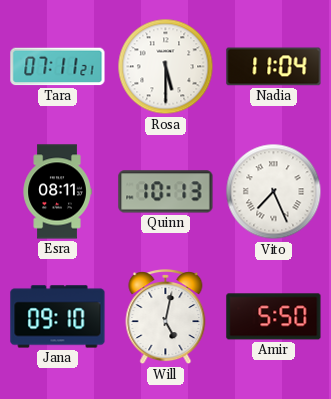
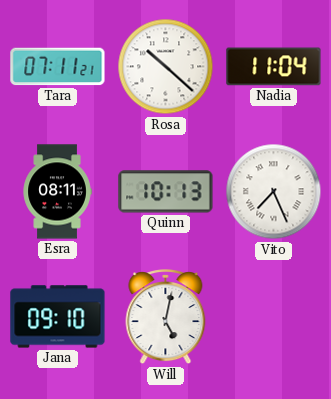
Rosa: 5:30 -> 10:22 (166, 67)
Amir: 5:50 -> none (274, 317)
